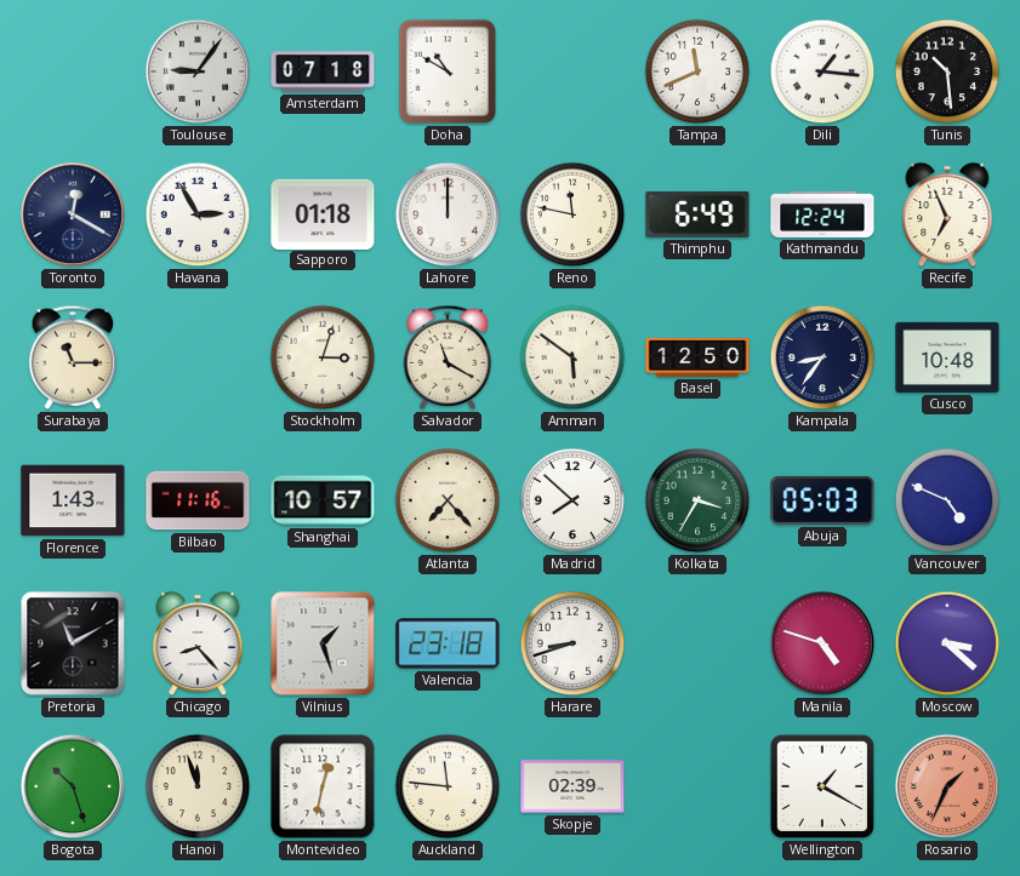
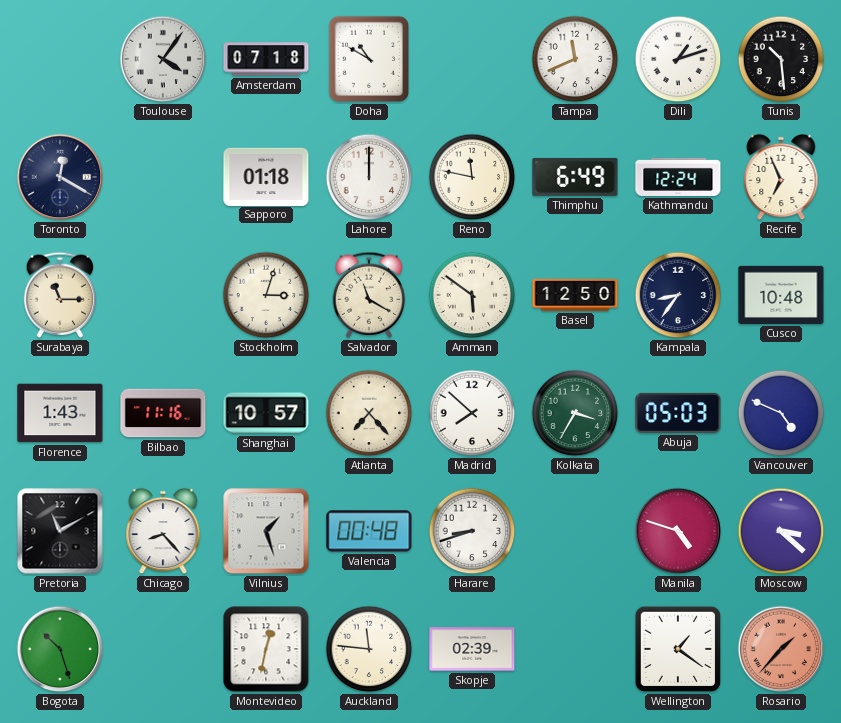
Toulouse: 9:06 -> 4:06 (163, 59)
Dili: 1:16 -> 1:12 (678, 59)
Havana: 2:55 -> none (198, 214)
Valencia: 23:18 -> 00:48 (369, 531)
Hanoi: 11:57 -> none (198, 786)
Wellington: 1:20 -> 1:21 (678, 649)
Rosario: 1:34 -> 1:37 (781, 649)
